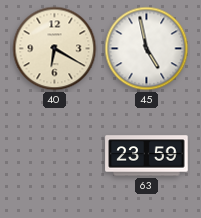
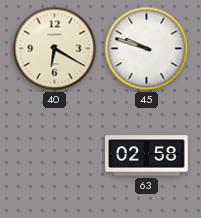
45: 4:58 -> 9:48 (147, 49)
63: 23:59 -> 02:58 (147, 156)
